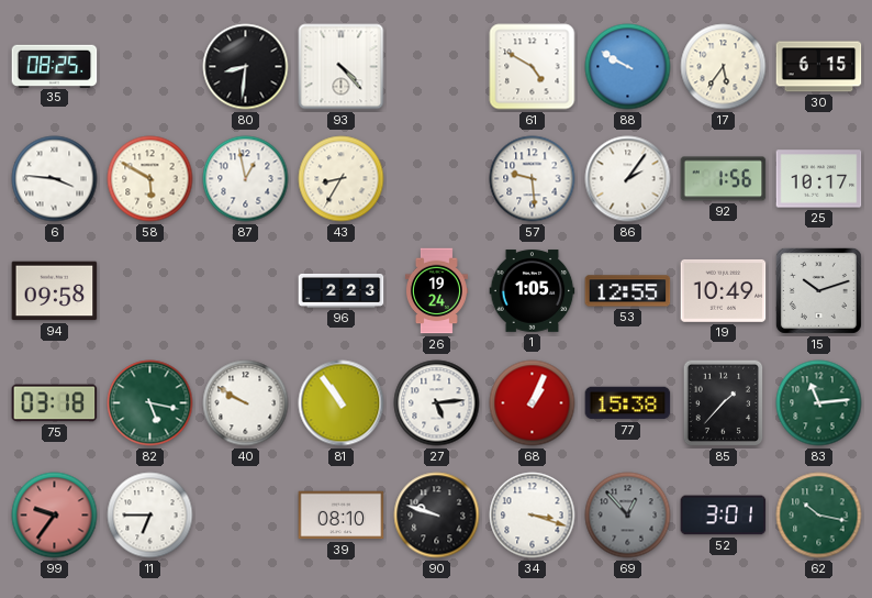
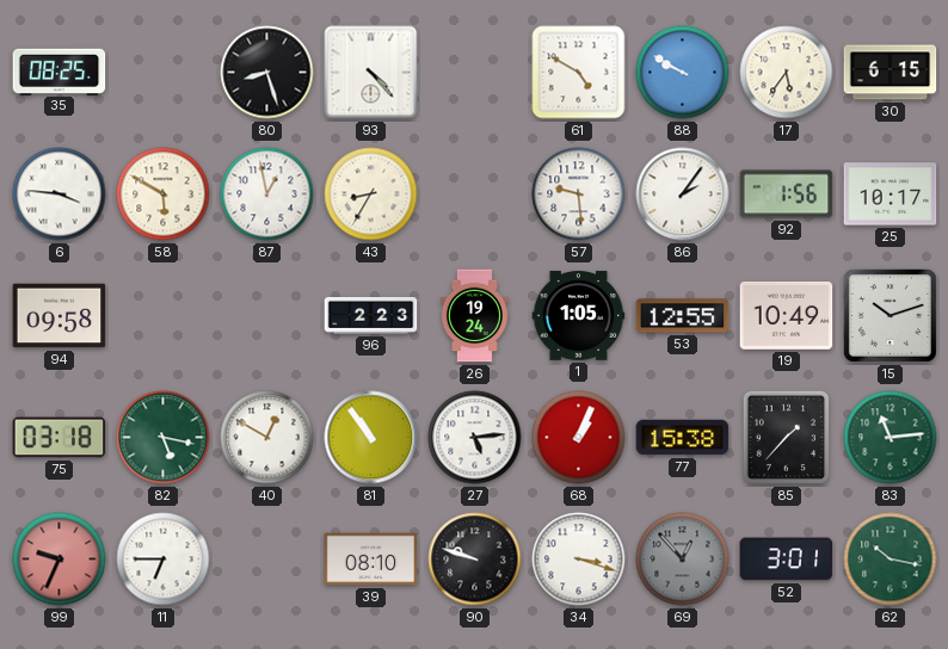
80: 8:31 -> 8:27 (267, 73)
40: 9:50 -> 12:50 (267, 438)
99: 9:36 -> 9:34 (60, 560)
